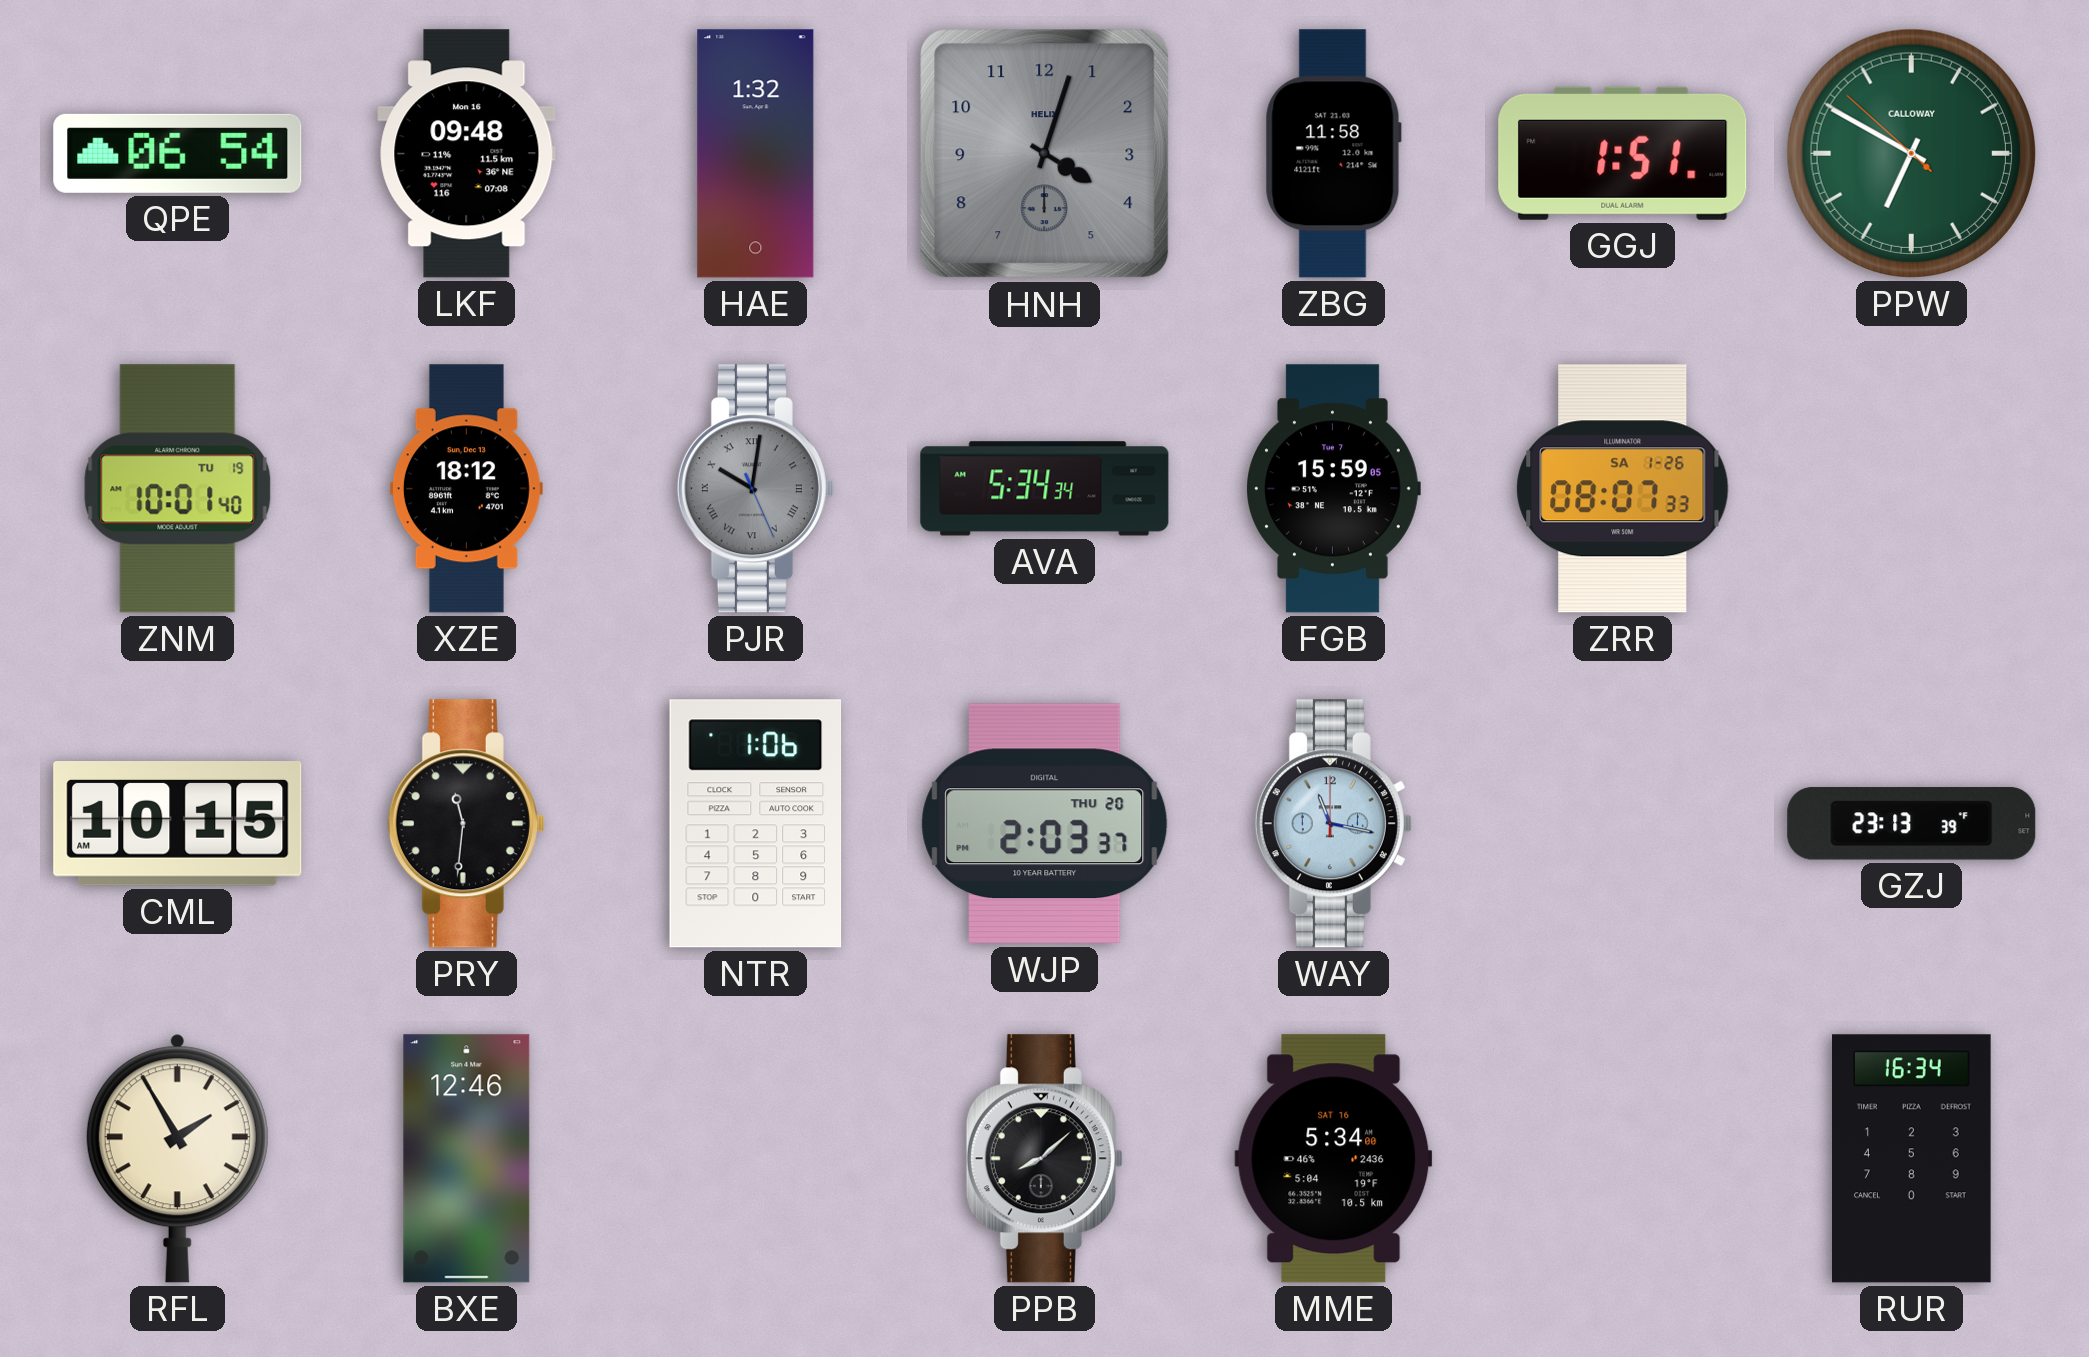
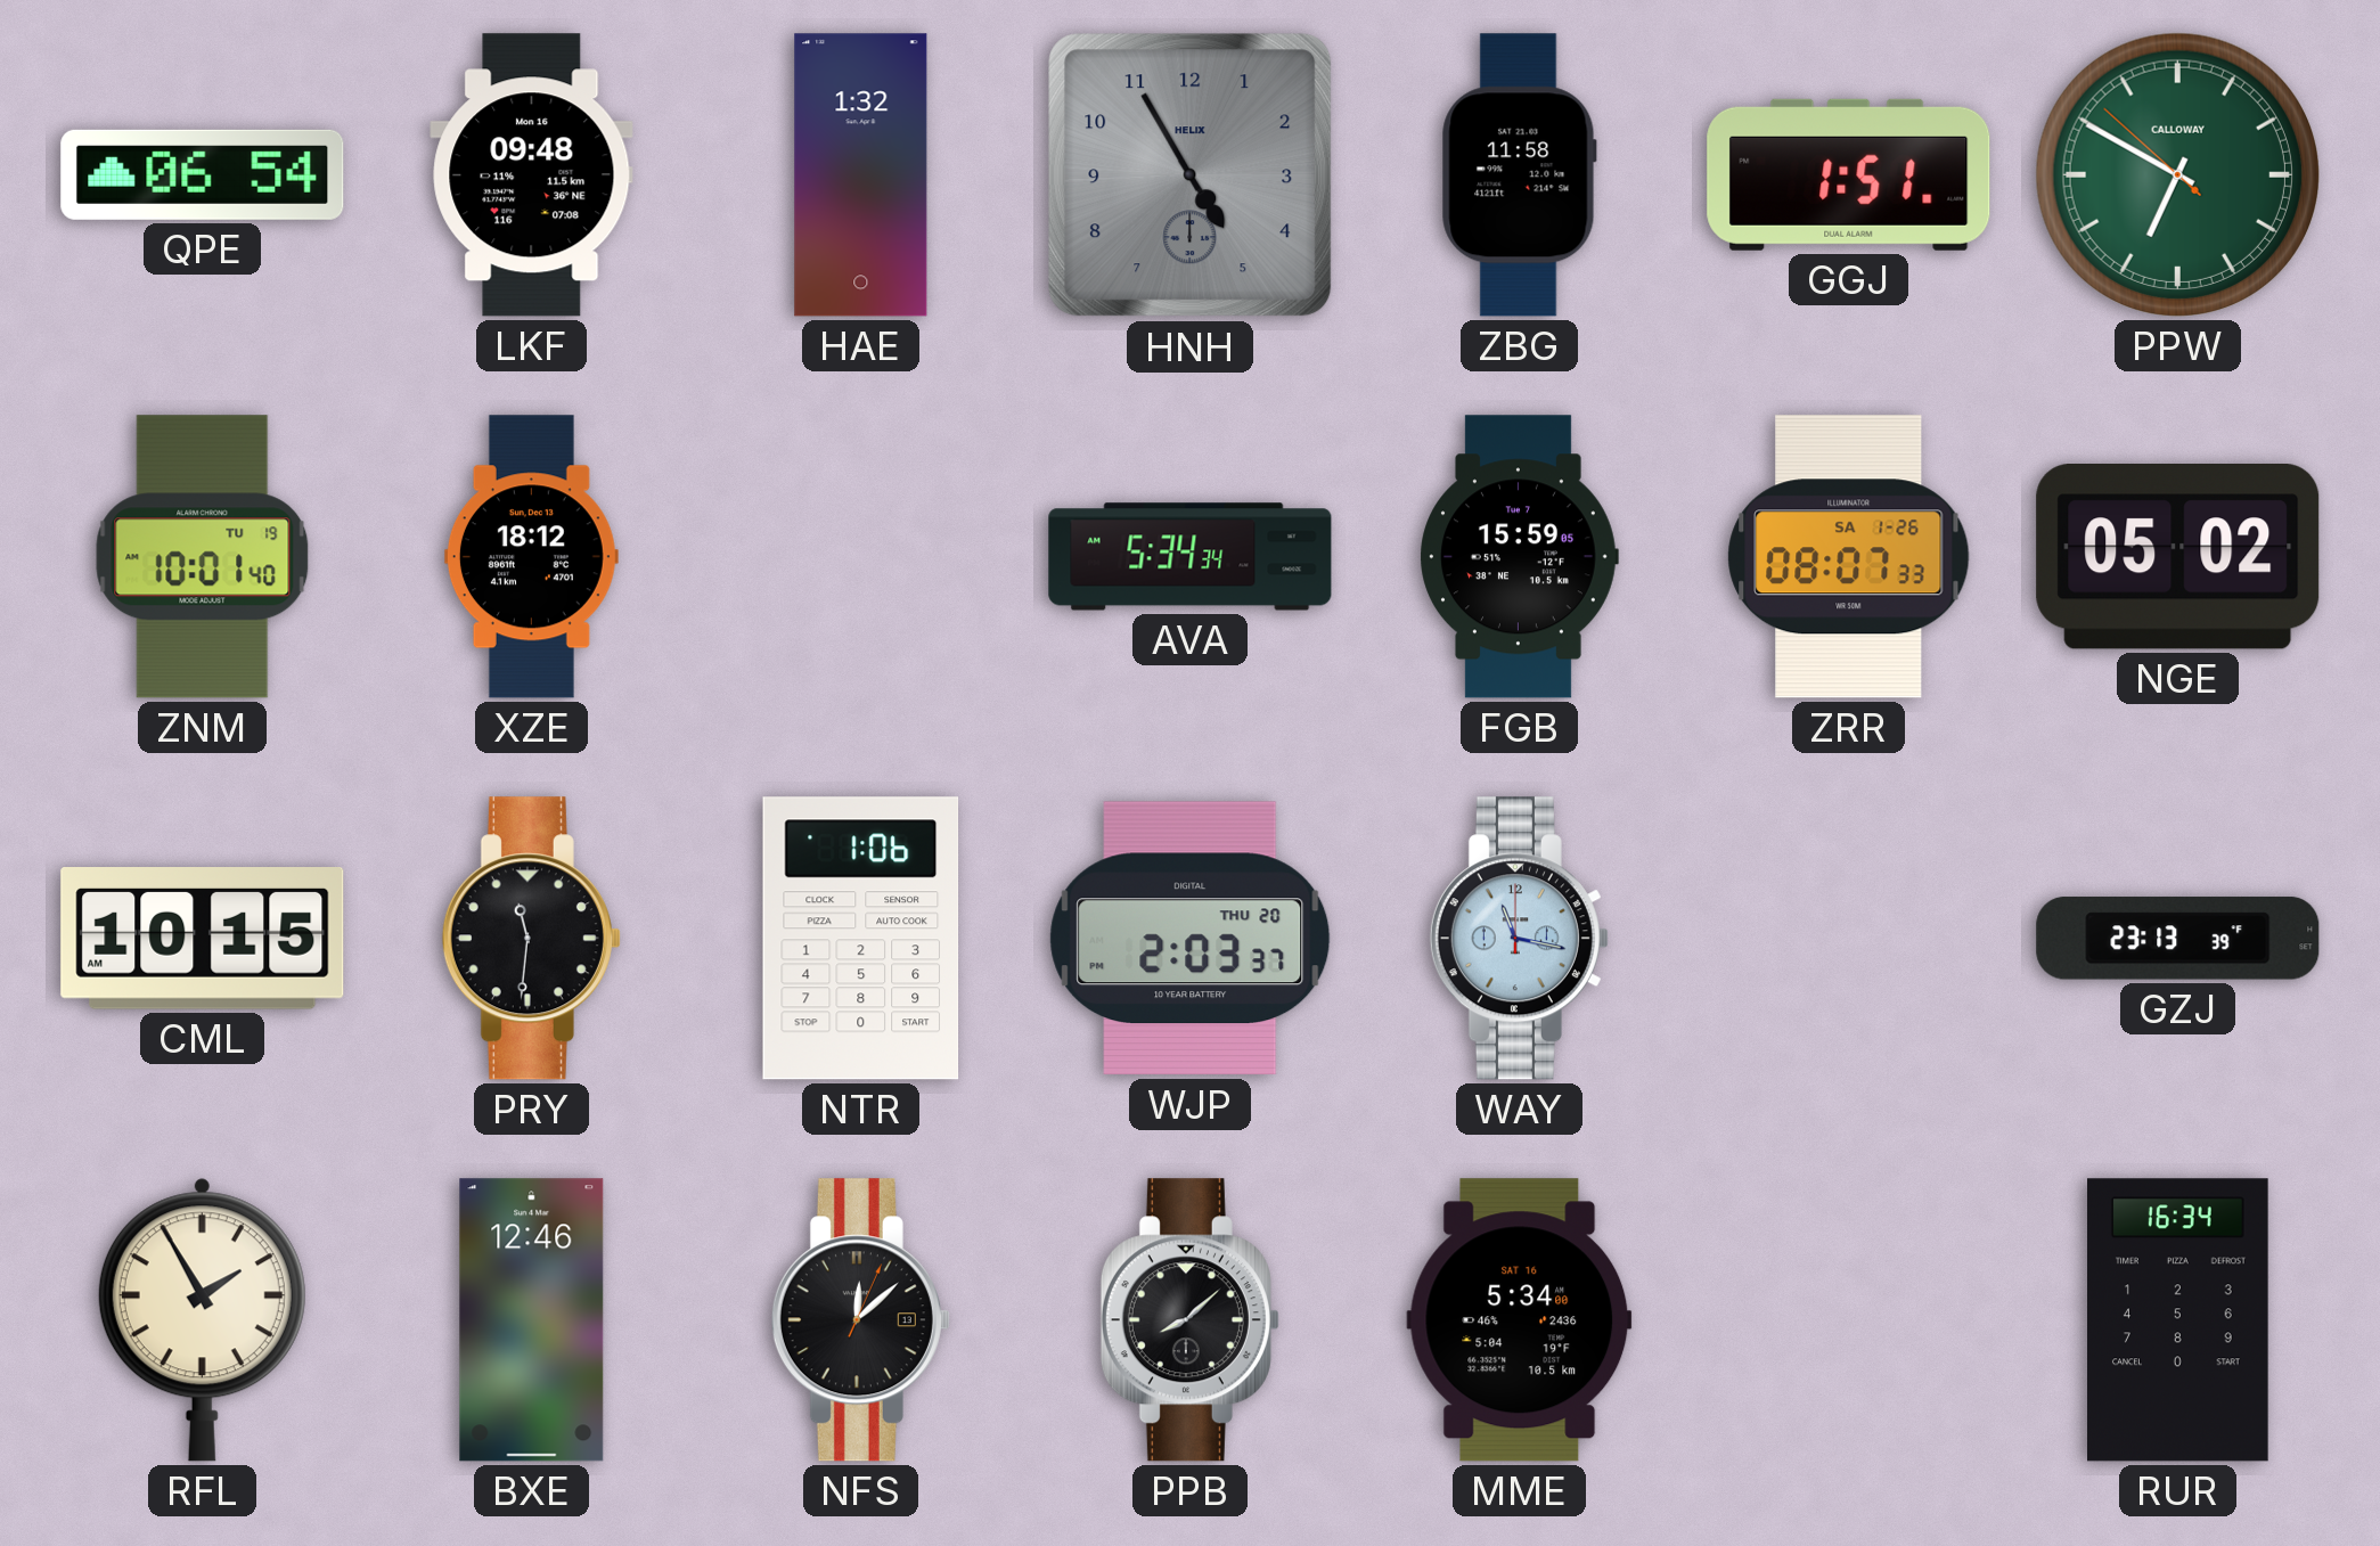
HNH: 4:03 -> 4:55 (1191, 175)
PJR: 10:01 -> none (755, 489)
NGE: none -> 05:02 (2178, 557)
NFS: none -> 12:08 (860, 1320)
